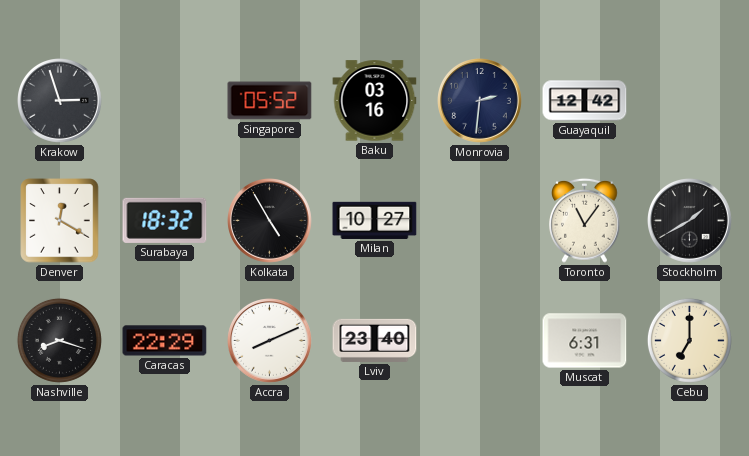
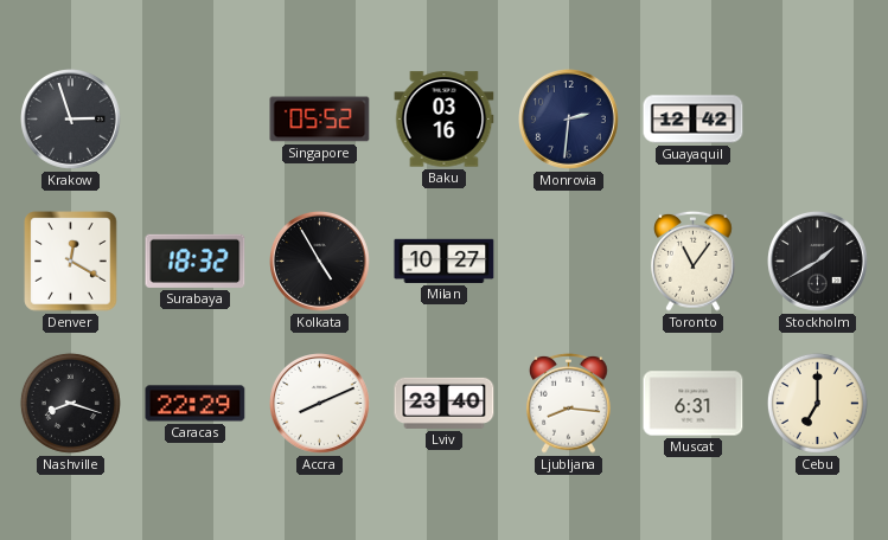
Ljubljana: none -> 8:16 (569, 403)
